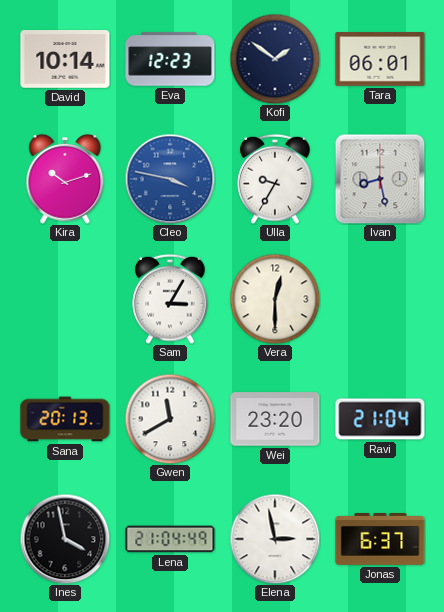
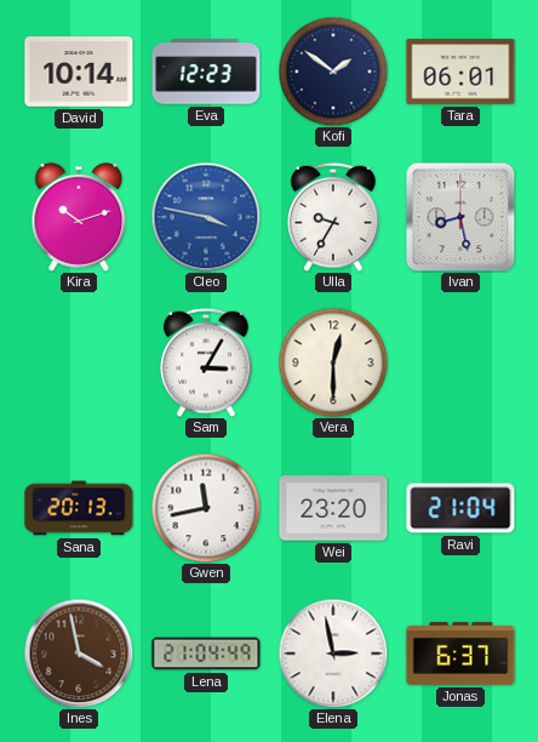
Gwen: 11:40 -> 11:43 (206, 508)
Ines dial: black -> brown (79, 653)
